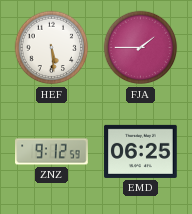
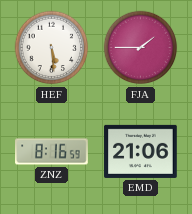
ZNZ: 9:12 -> 8:16 (52, 152)
EMD: 06:25 -> 21:06 (141, 151)
